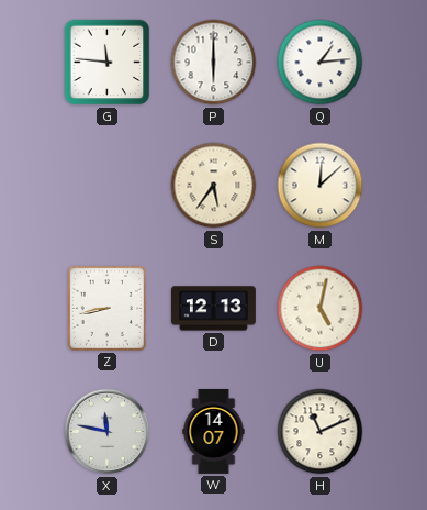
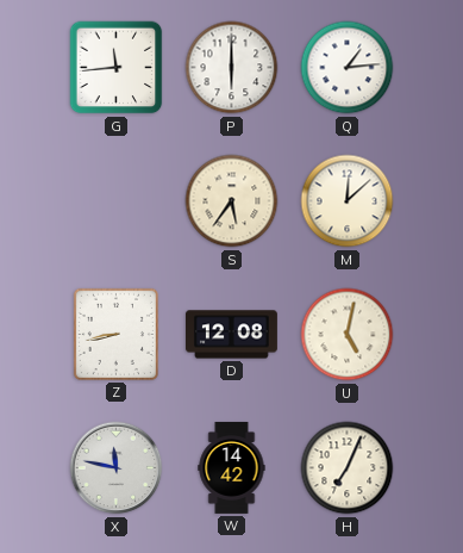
G: 11:46 -> 11:44 (117, 68)
D: 12:13 -> 12:08 (231, 335)
W: 14:07 -> 14:42 (232, 467)
H: 11:11 -> 7:04 (348, 468)
